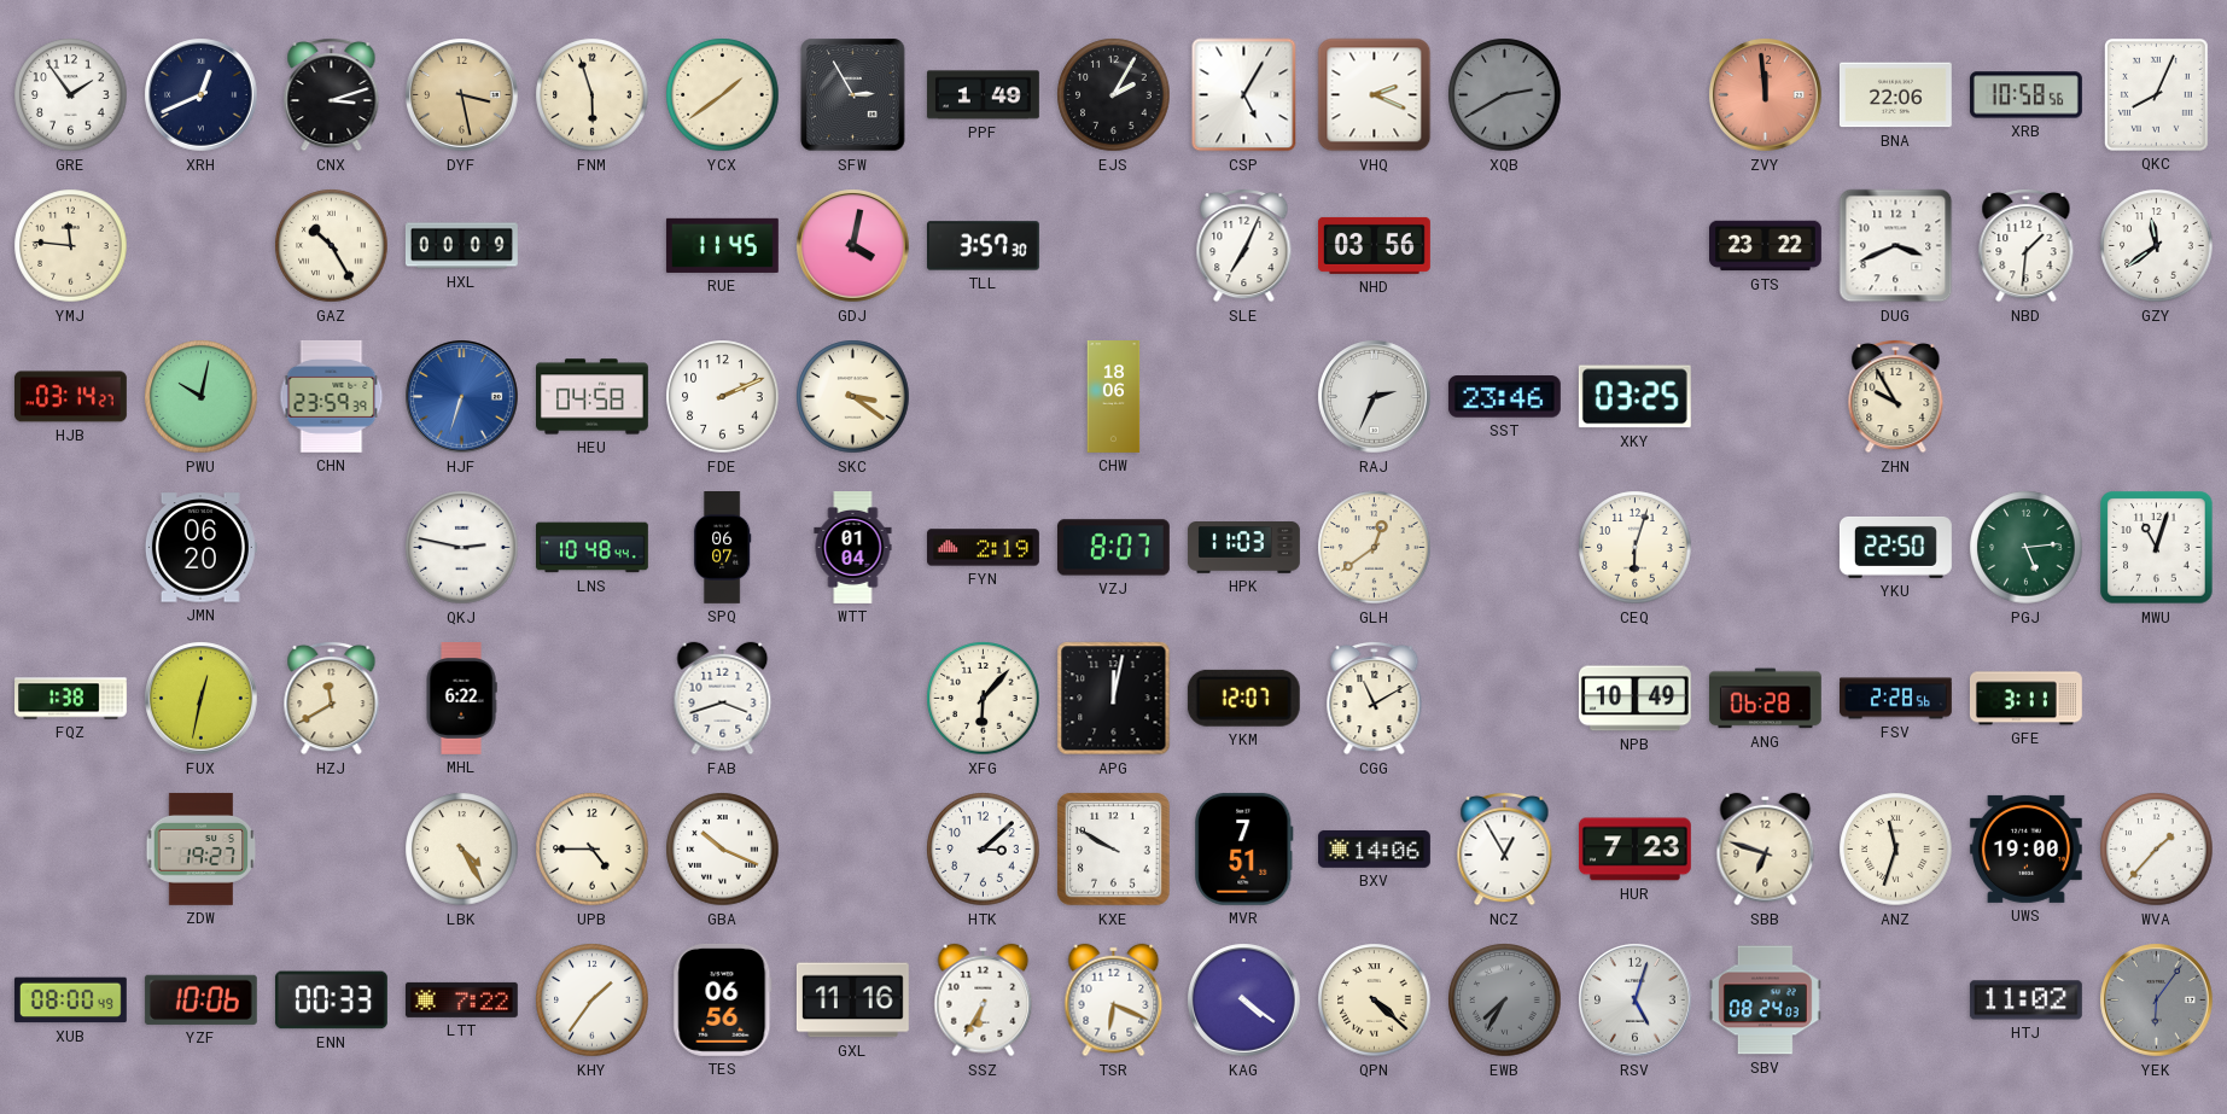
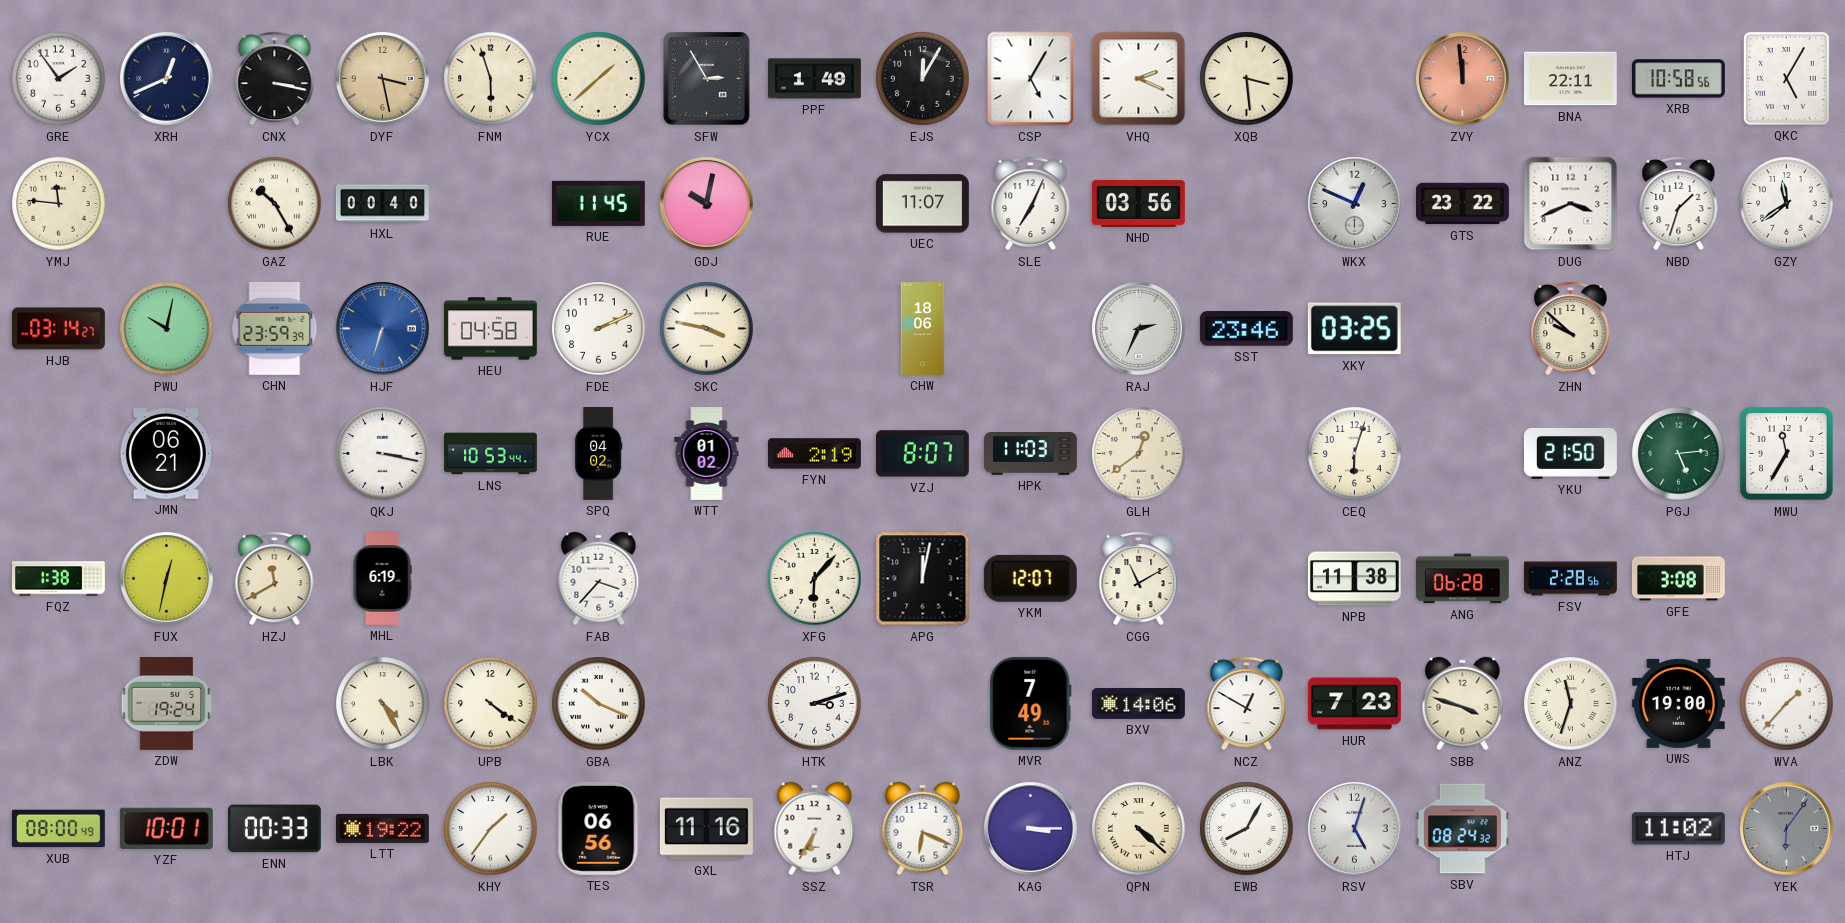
CNX: 3:12 -> 3:17 (275, 78)
YCX: 1:39 -> 1:38 (599, 79)
EJS: 2:05 -> 12:05 (923, 79)
XQB: 2:40 -> 3:29 (1247, 79)
XQB dial: grey -> cream (1247, 79)
BNA: 22:06 -> 22:11 (1570, 79)
QKC: 8:04 -> 5:05 (1786, 78)
HXL: 00:09 -> 00:40 (382, 204)
GDJ: 4:02 -> 10:02 (707, 204)
TLL: 3:57 -> none (983, 246)
UEC: none -> 11:07 (922, 204)
WKX: none -> 12:49 (1355, 204)
NBD: 1:31 -> 1:33 (1679, 203)
SKC: 3:21 -> 3:47 (707, 329)
ZHN: 9:55 -> 9:52 (1571, 328)
JMN: 06:20 -> 06:21 (166, 454)
QKJ: 2:47 -> 3:17 (383, 454)
LNS: 10:48 -> 10:53 (491, 454)
SPQ: 06:07 -> 04:02 (598, 454)
WTT: 01:04 -> 01:02 (707, 454)
YKU: 22:50 -> 21:50 (1570, 453)
MWU: 11:03 -> 11:35 (1787, 454)
MHL: 6:22 -> 6:19 (382, 579)
FAB: 3:42 -> 3:37 (599, 579)
NPB: 10:49 -> 11:38 (1354, 579)
GFE: 3:11 -> 3:08 (1678, 579)
ZDW: 19:27 -> 19:24 (167, 703)
UPB: 4:45 -> 4:21 (491, 704)
HTK: 3:08 -> 3:12 (815, 704)
KXE: 9:50 -> none (1114, 850)
MVR: 7:51 -> 7:49 (1031, 703)
NCZ: 12:55 -> 12:50 (1247, 703)
SBB: 6:48 -> 3:48 (1463, 704)
YZF: 10:06 -> 10:01 (166, 828)
LTT: 7:22 -> 19:22 (382, 828)
KAG: 4:21 -> 3:15 (1031, 829)
EWB: 7:35 -> 8:05 (1247, 829)
EWB dial: grey -> white (1247, 829)
SBV: 08:24:03 -> 08:24:32 (1462, 829)
